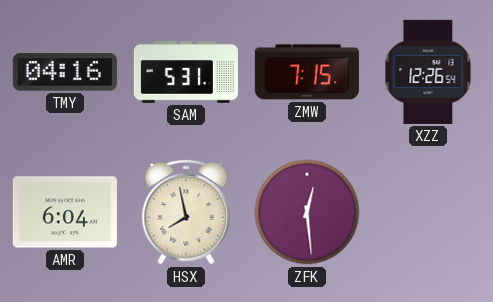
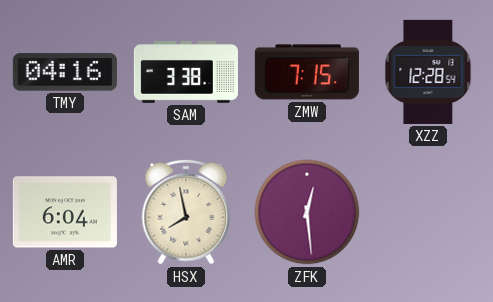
SAM: 5:31 -> 3:38 (186, 72)
XZZ: 12:26 -> 12:28 (428, 72)
